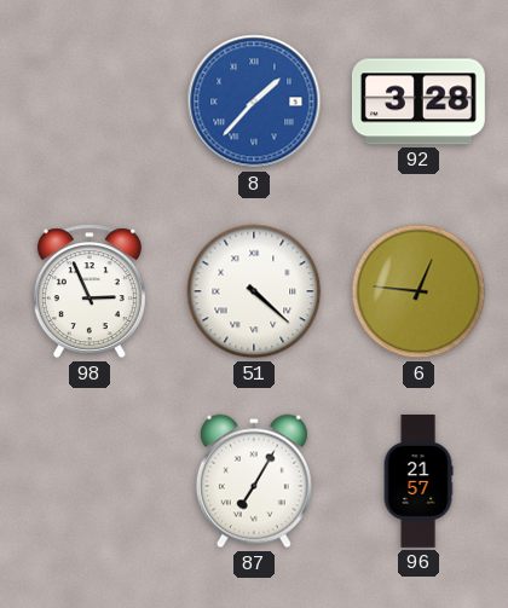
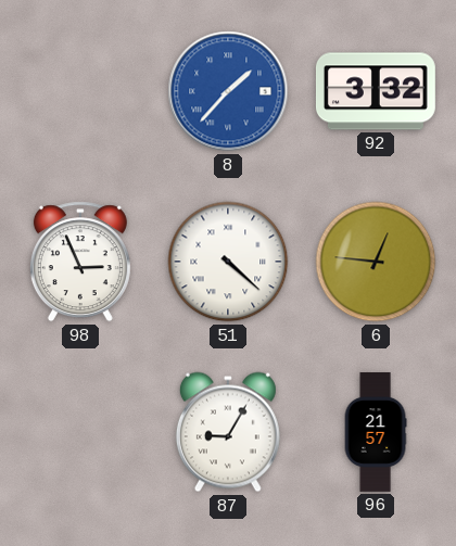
92: 3:28 -> 3:32 (376, 91)
87: 7:05 -> 9:05 (228, 432)
